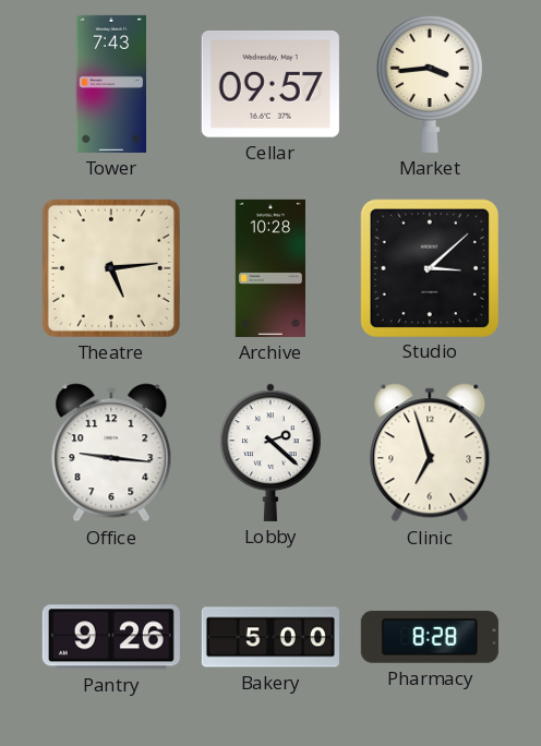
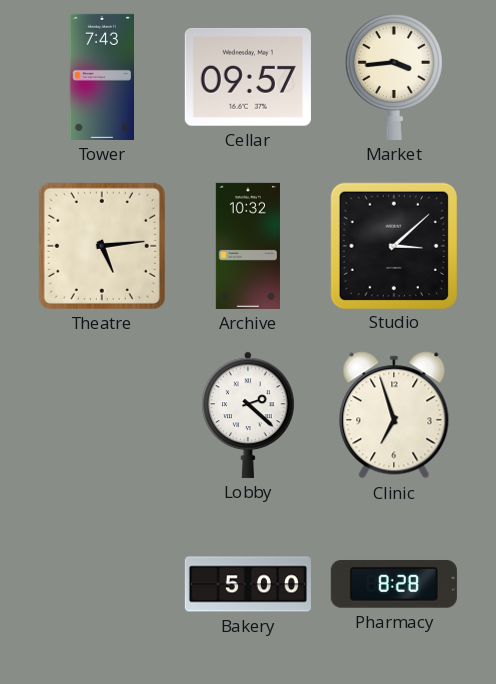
Archive: 10:28 -> 10:32 (248, 246)
Office: 9:16 -> none (111, 453)
Pantry: 9:26 -> none (111, 637)
